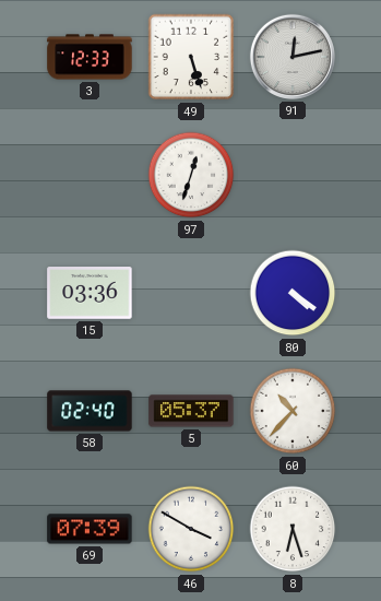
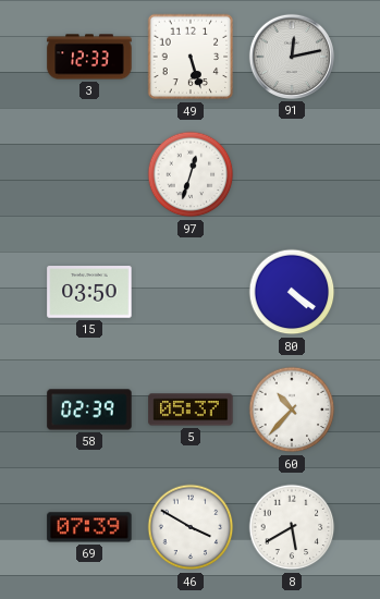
15: 03:36 -> 03:50 (89, 292)
58: 02:40 -> 02:39 (89, 409)
8: 6:27 -> 5:40 (292, 527)
